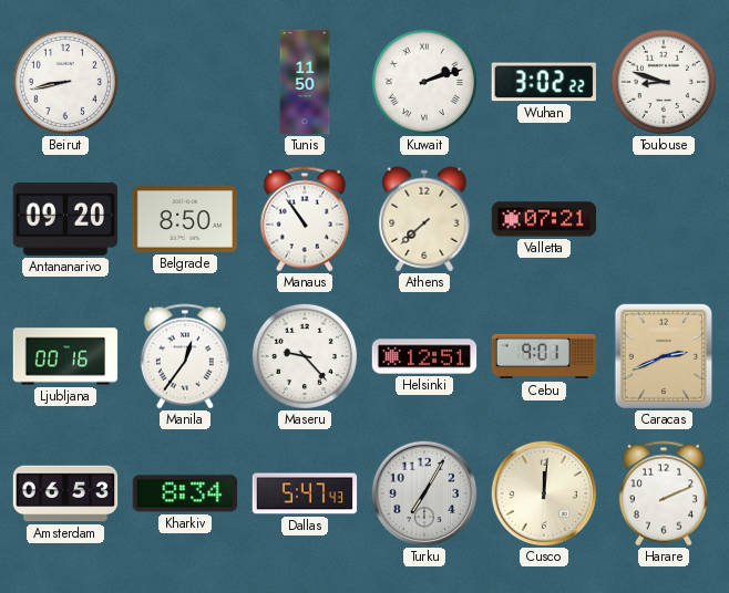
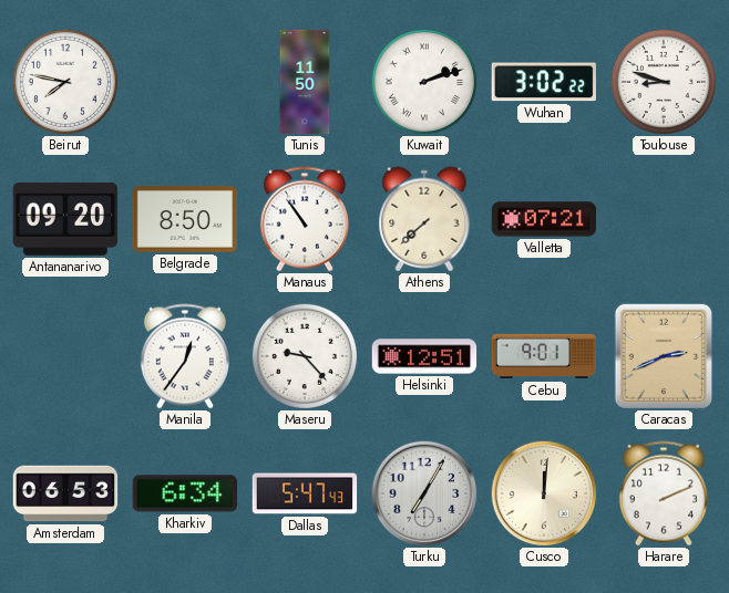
Beirut: 8:43 -> 7:47 (65, 82)
Ljubljana: 00:16 -> none (65, 356)
Kharkiv: 8:34 -> 6:34 (184, 493)
